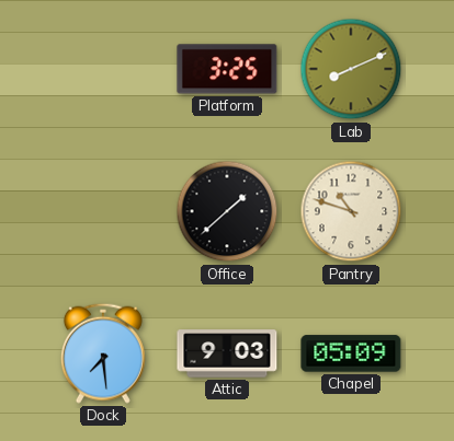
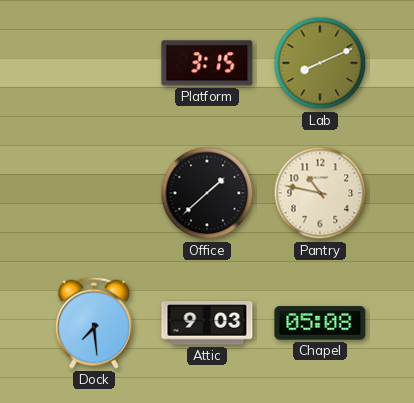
Platform: 3:25 -> 3:15 (207, 63)
Pantry: 10:48 -> 10:47 (320, 193)
Chapel: 05:09 -> 05:08 (320, 323)
